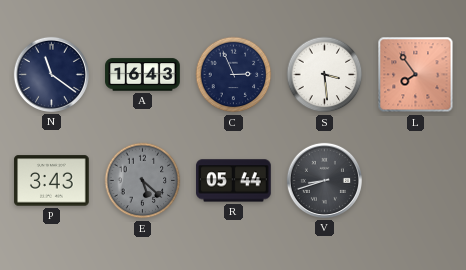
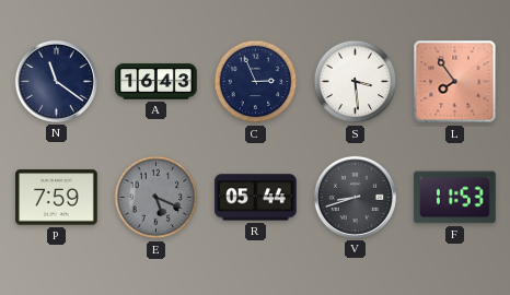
P: 3:43 -> 7:59 (57, 198)
E: 5:22 -> 5:19 (157, 198)
F: none -> 11:53 (455, 198)
